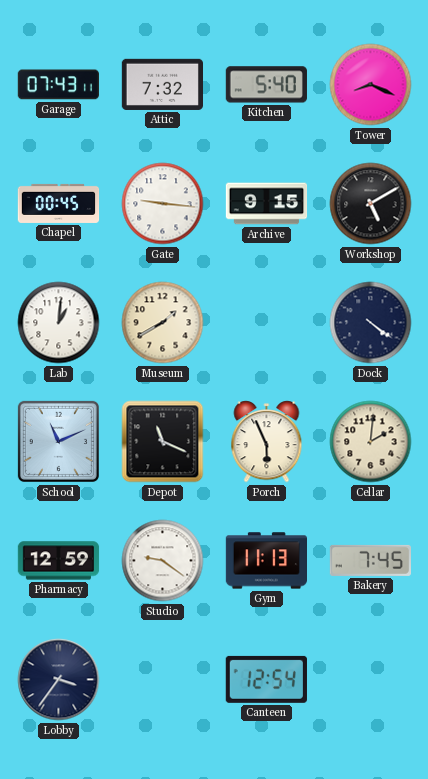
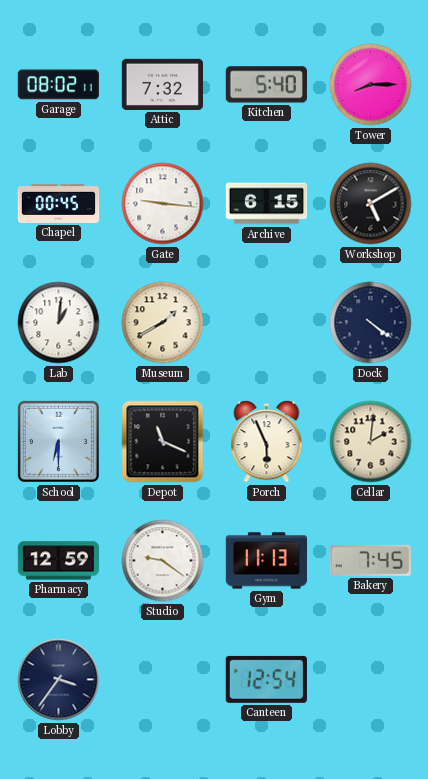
Garage: 07:43 -> 08:02 (58, 85)
Tower: 8:19 -> 8:15 (371, 85)
Archive: 9:15 -> 6:15 (267, 204)
School: 11:11 -> 6:30 (58, 441)
